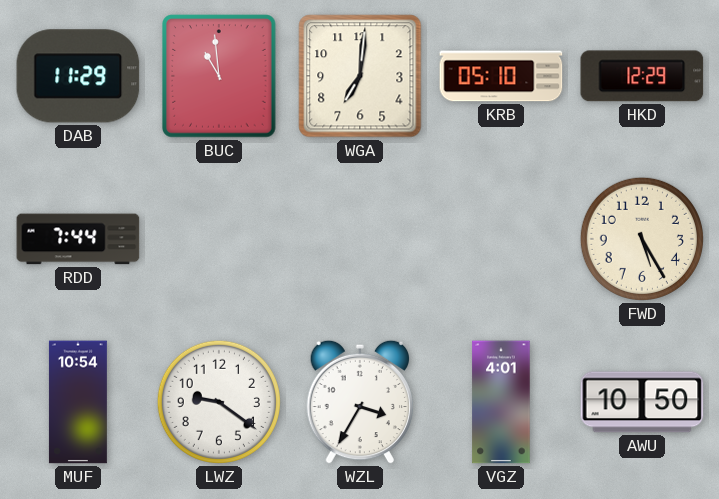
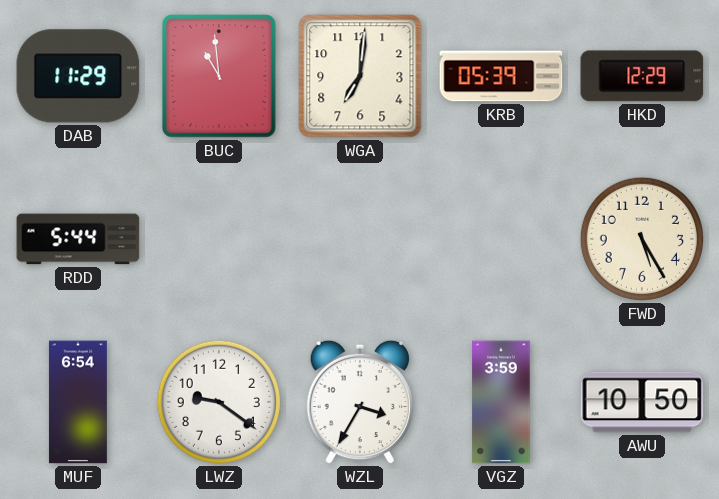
KRB: 05:10 -> 05:39 (501, 76)
RDD: 7:44 -> 5:44 (78, 239)
MUF: 10:54 -> 6:54 (78, 402)
VGZ: 4:01 -> 3:59 (501, 402)
